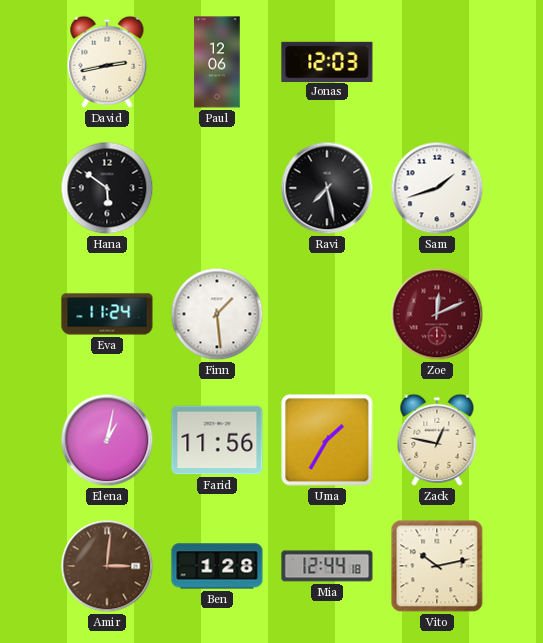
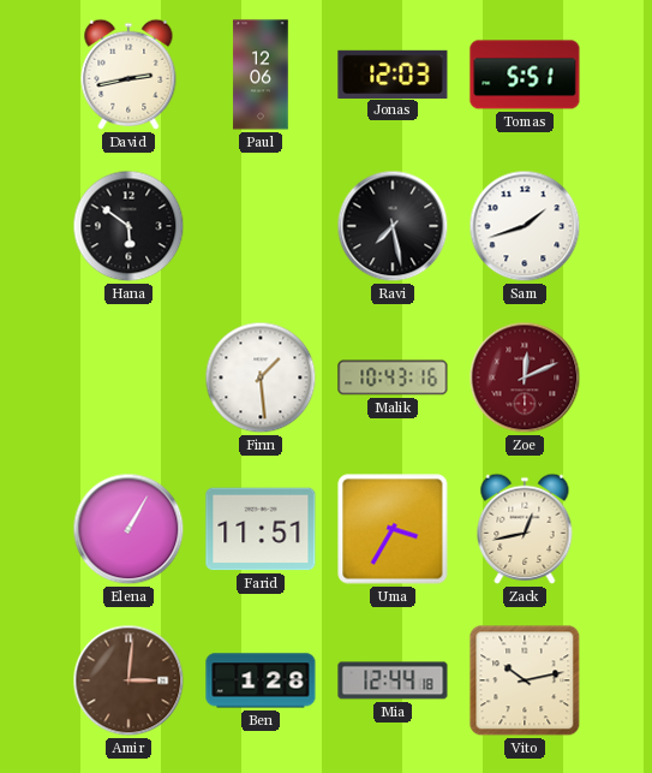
Tomas: none -> 5:51 (525, 75)
Eva: 11:24 -> none (107, 314)
Malik: none -> 10:43 (393, 377)
Elena: 1:02 -> 1:05 (128, 529)
Farid: 11:56 -> 11:51 (261, 529)
Uma: 1:35 -> 3:35 (393, 529)
Zack: 12:47 -> 12:43 (525, 529)
